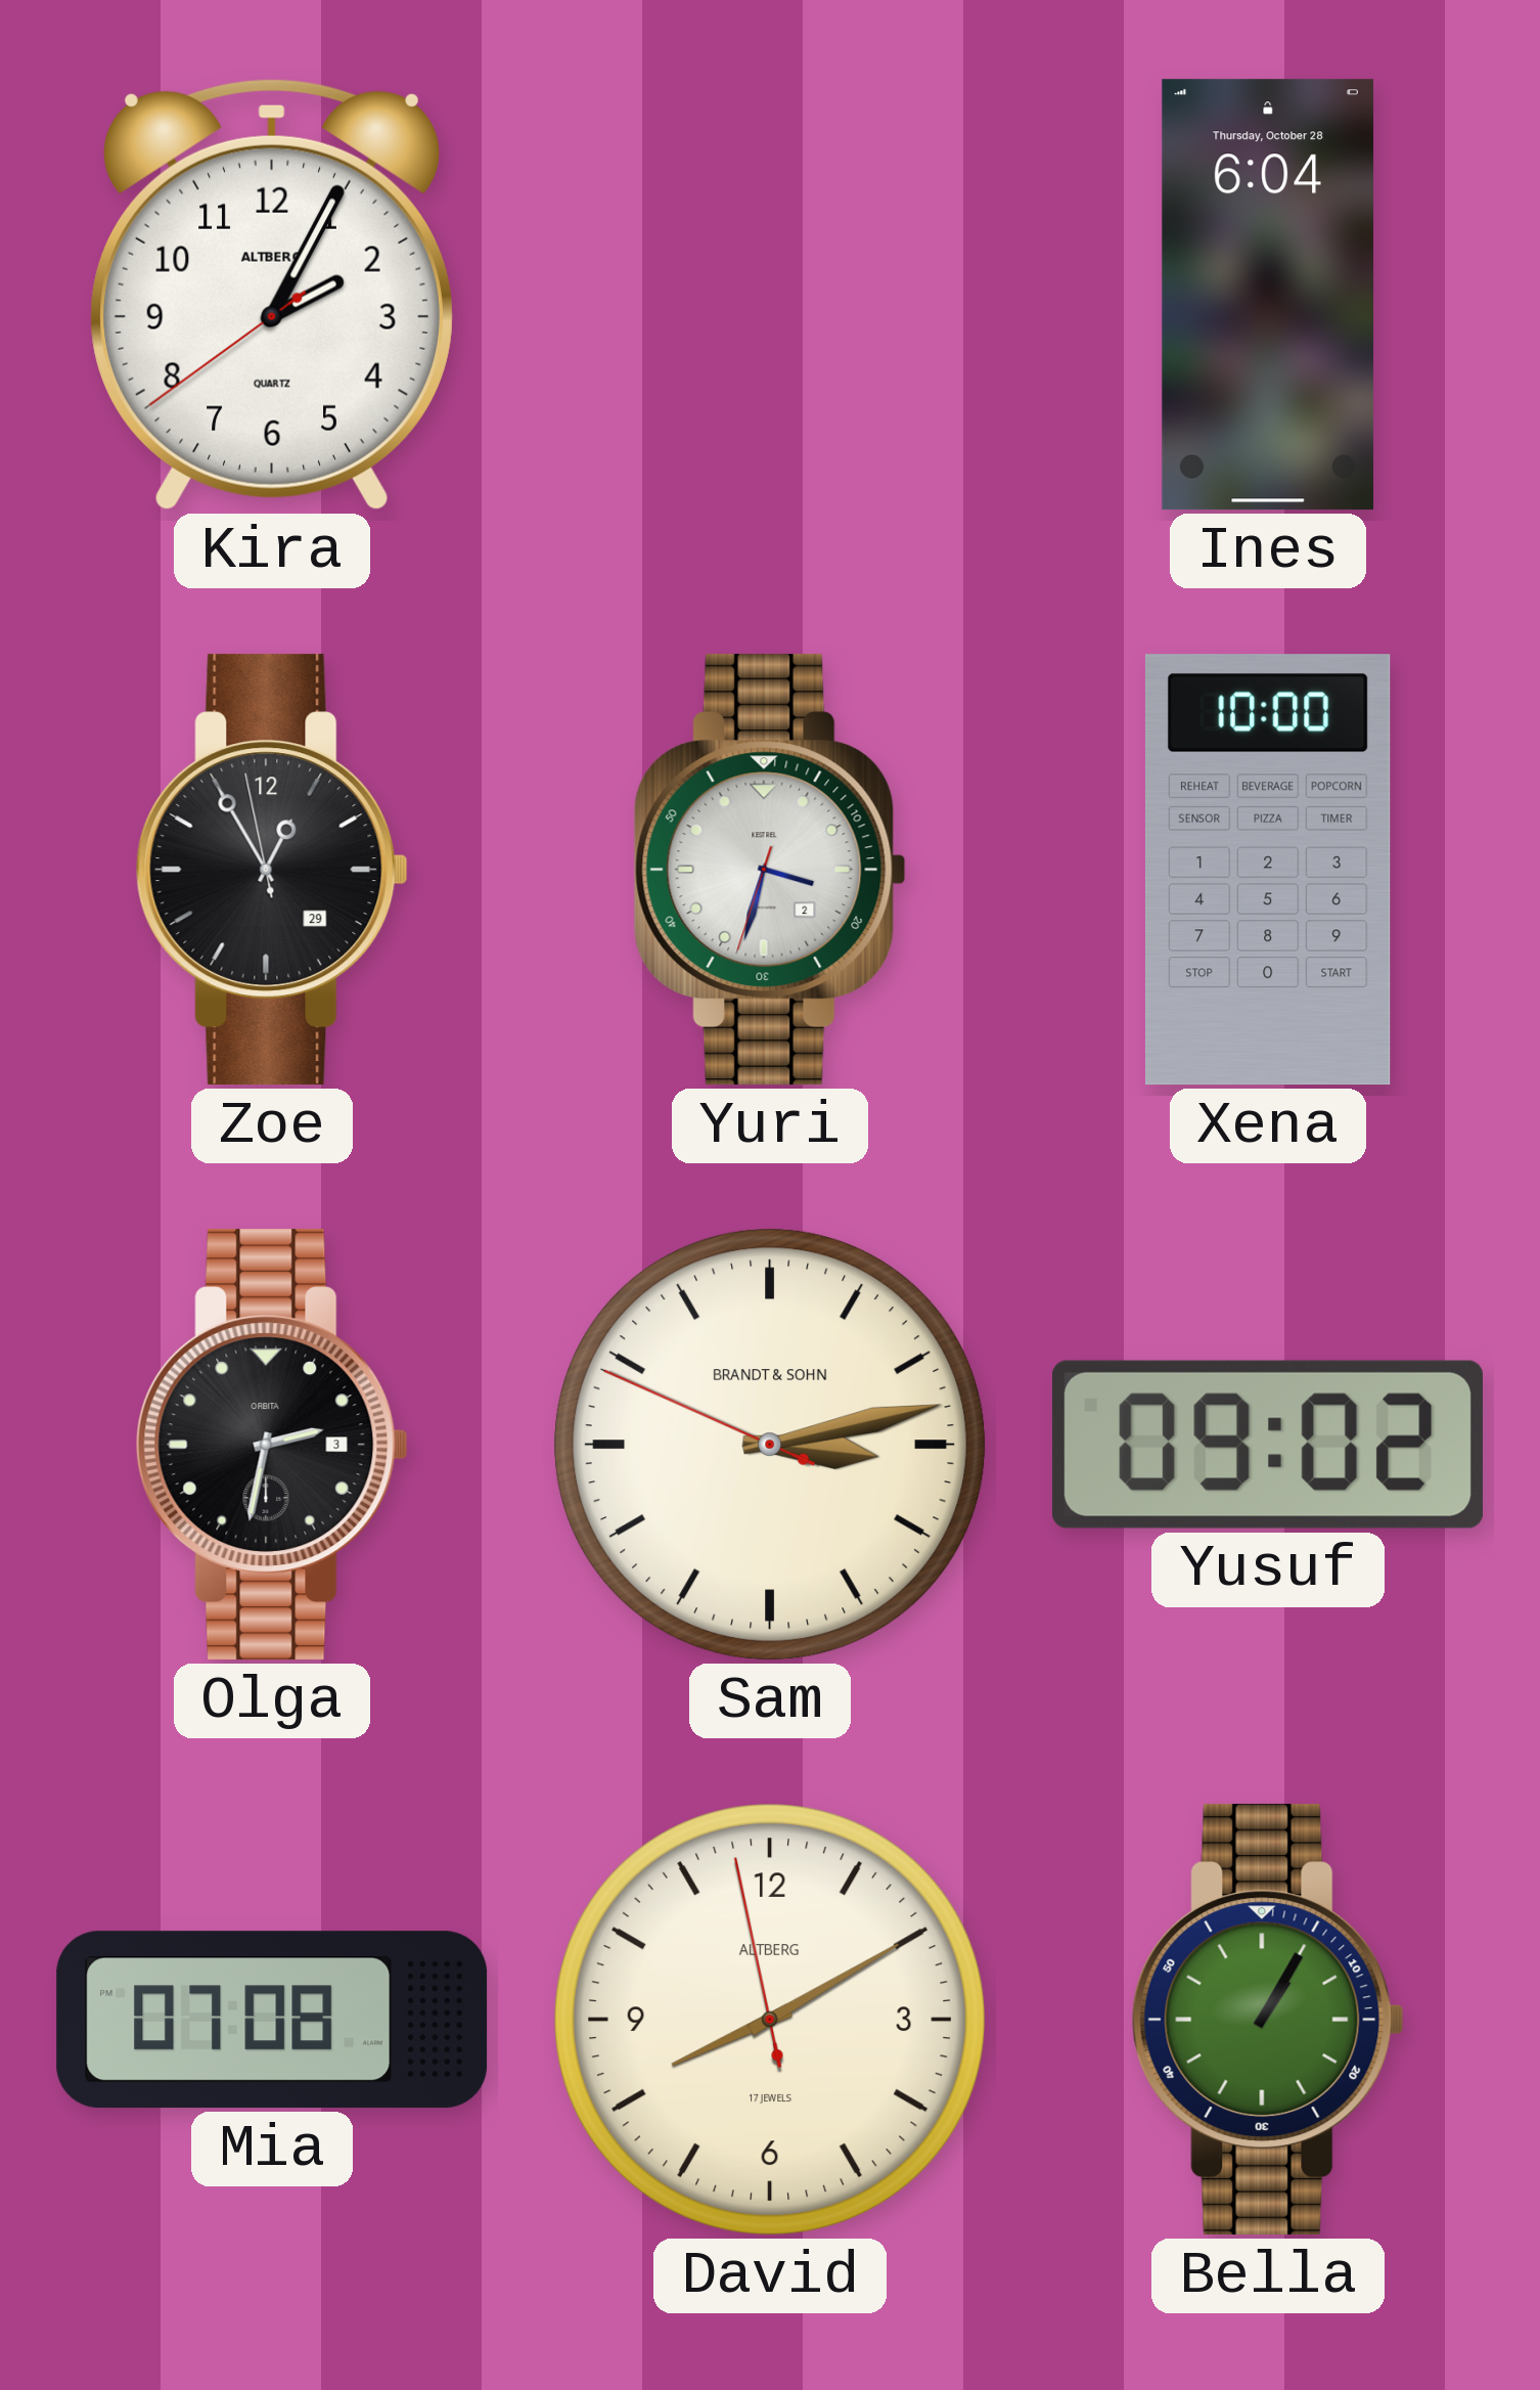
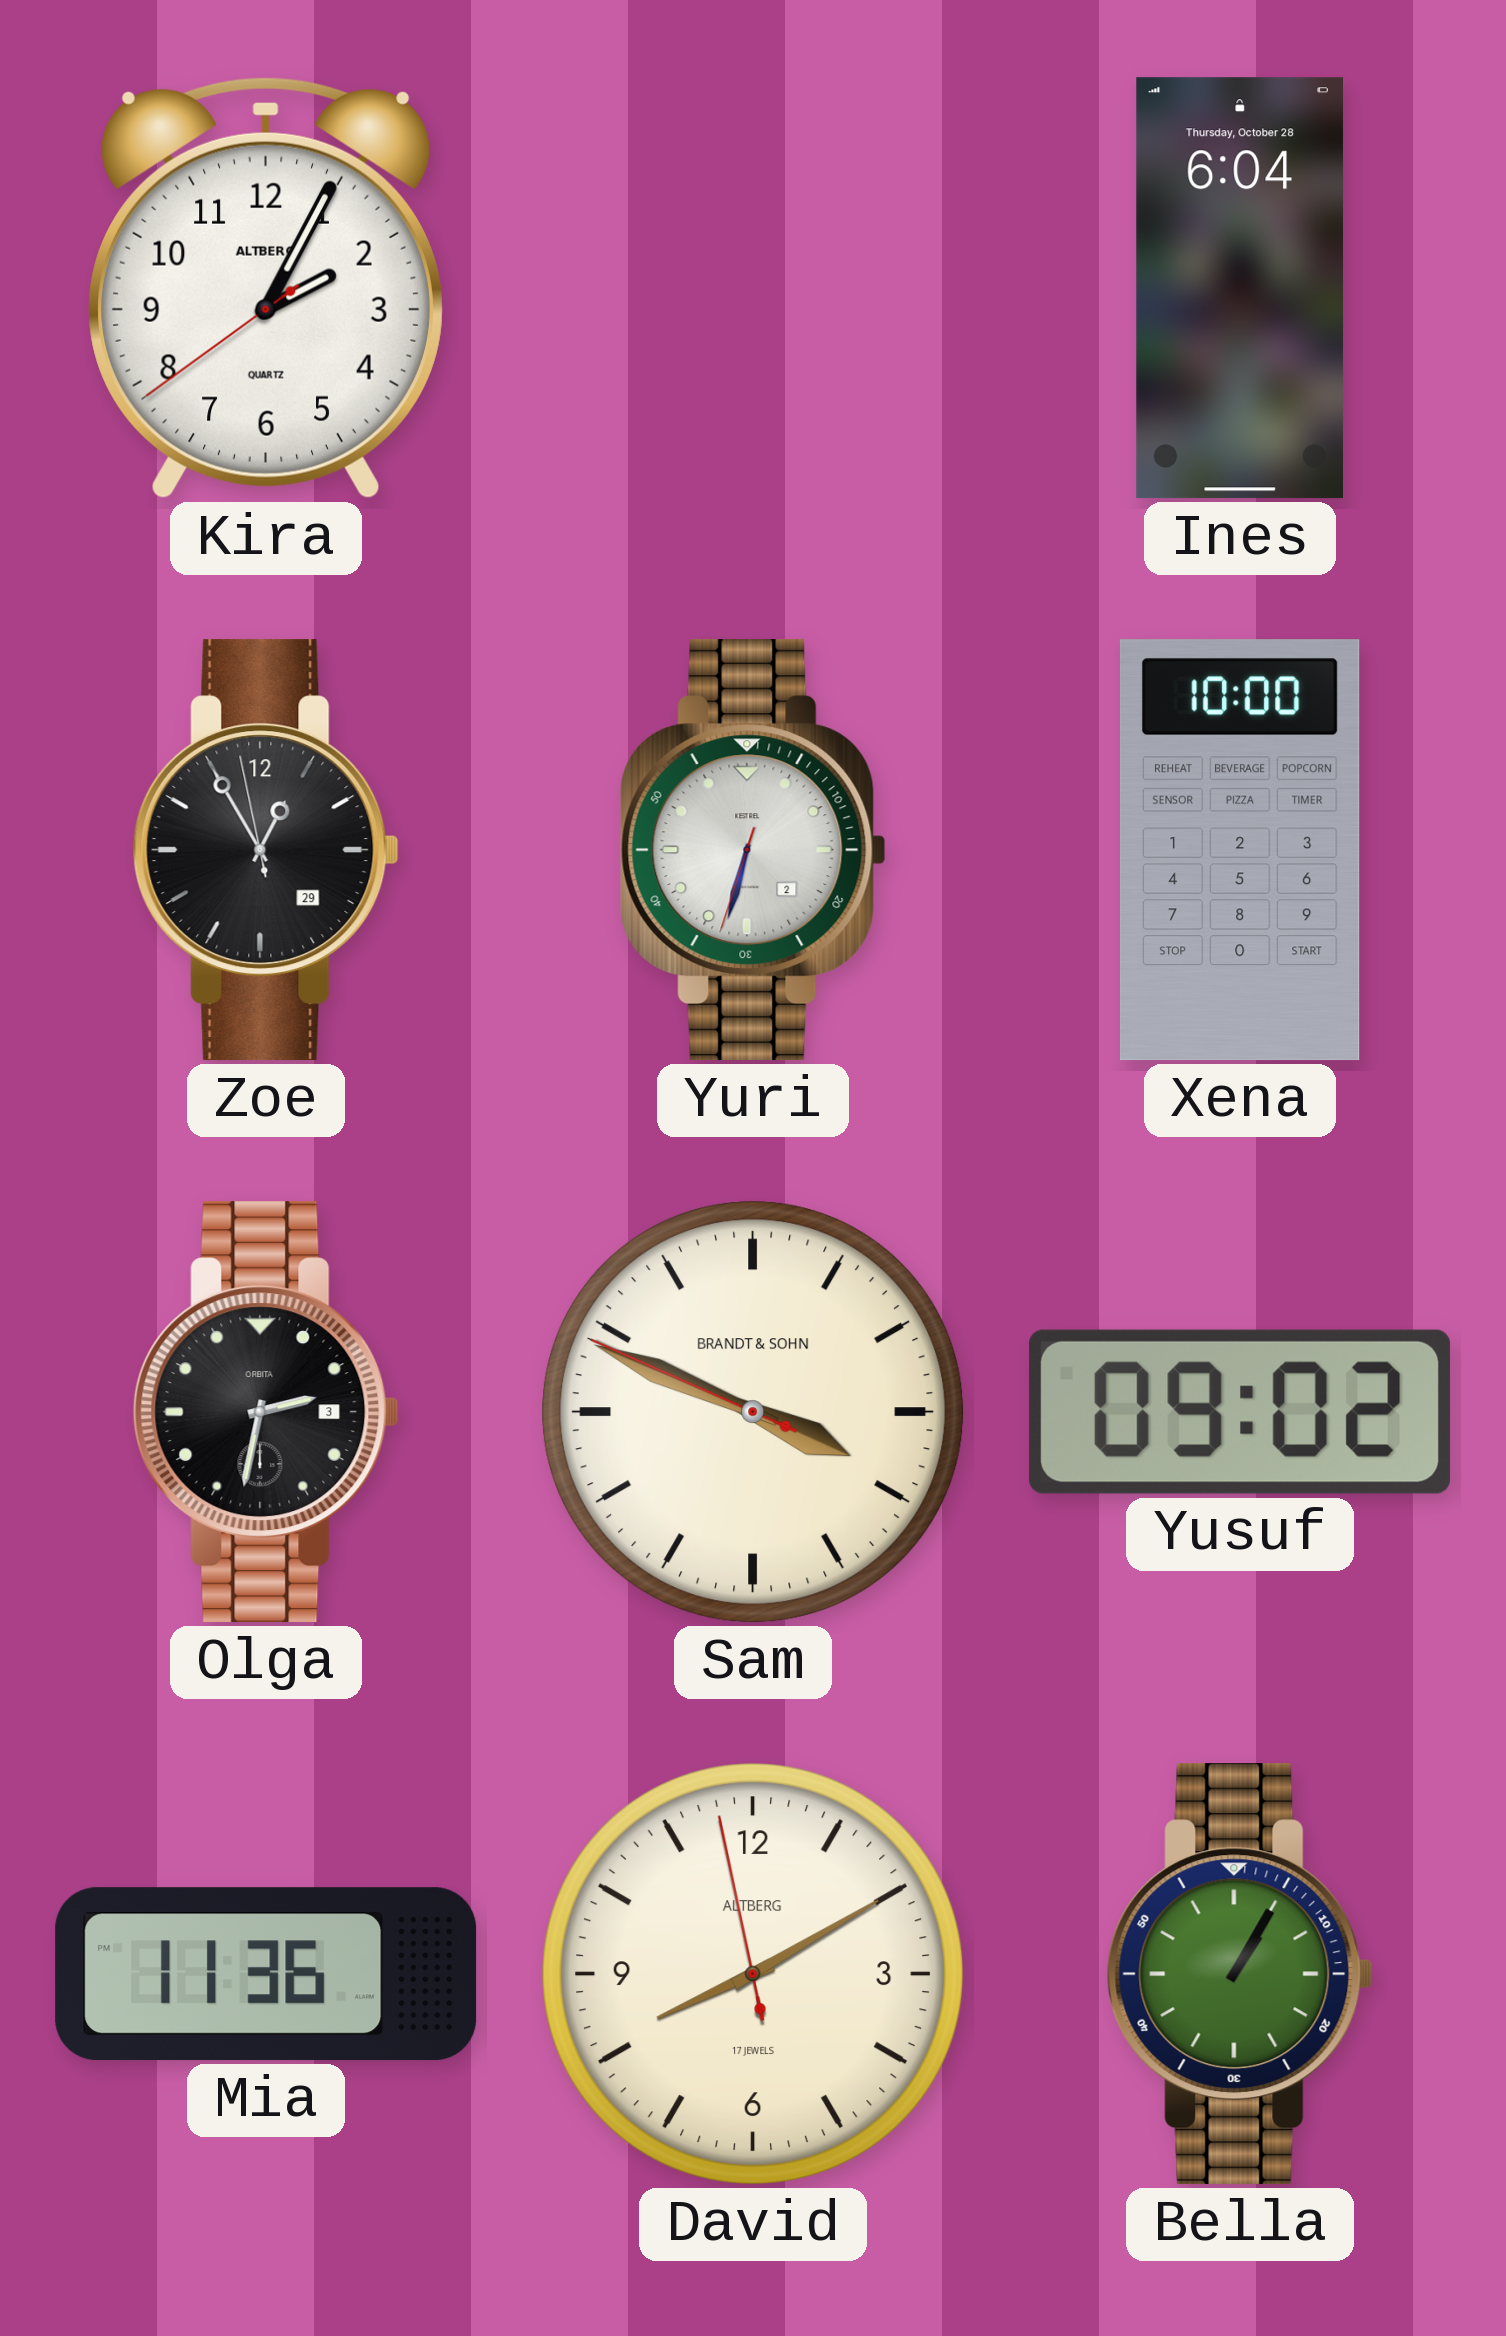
Yuri: 3:32 -> 6:32 (753, 850)
Sam: 3:12 -> 3:48 (753, 1412)
Mia: 07:08 -> 11:36 (266, 1974)
